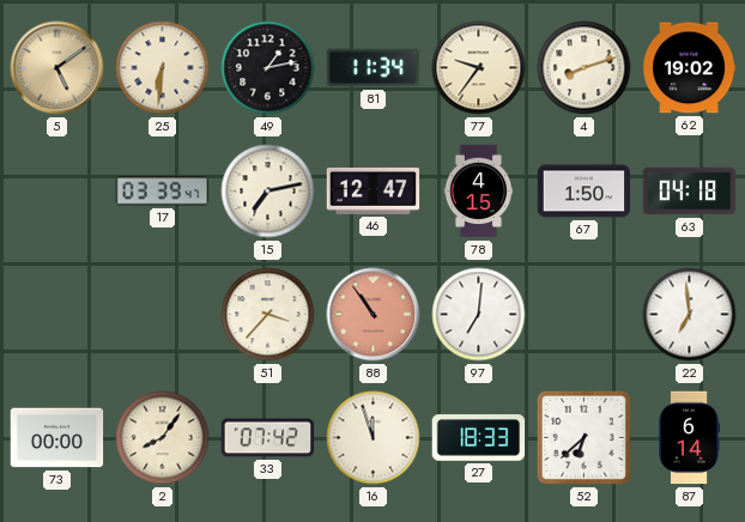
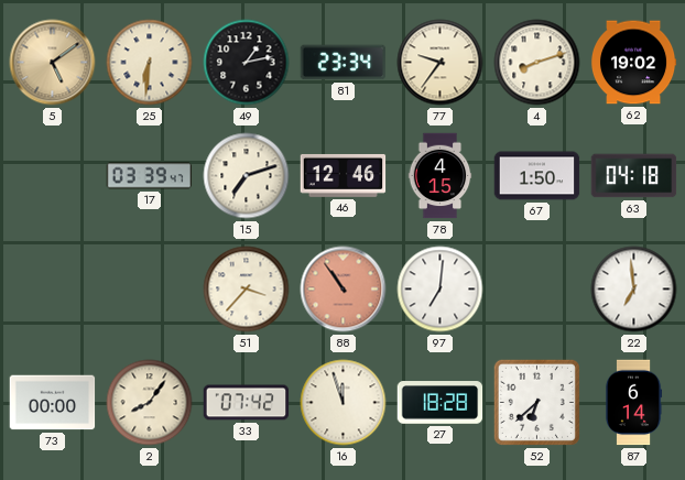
81: 11:34 -> 23:34 (344, 63)
15: 7:13 -> 7:12 (247, 176)
46: 12:47 -> 12:46 (344, 175)
27: 18:33 -> 18:28 (441, 403)
